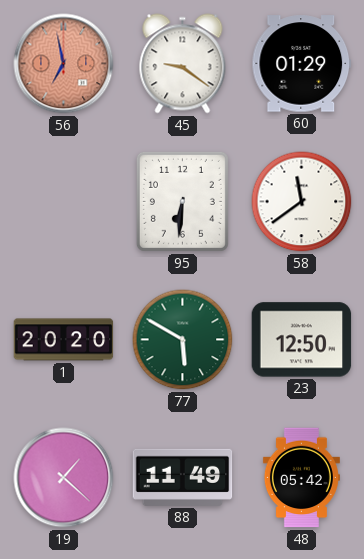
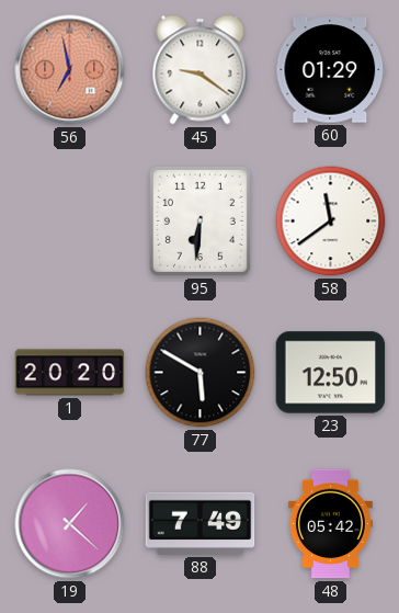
77 dial: green -> black (201, 373)
88: 11:49 -> 7:49 (201, 523)
